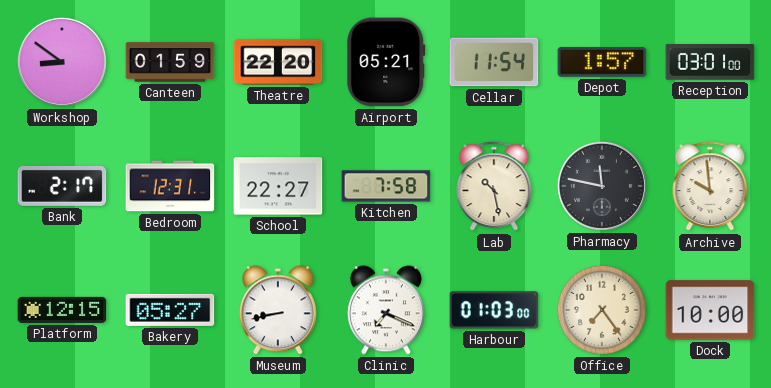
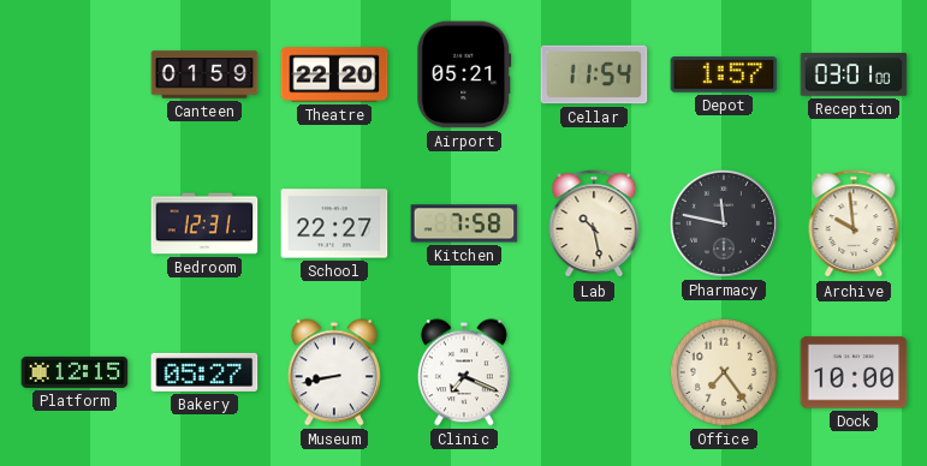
Workshop: 8:51 -> none (62, 62)
Bank: 2:17 -> none (62, 186)
Harbour: 01:03 -> none (494, 310)
